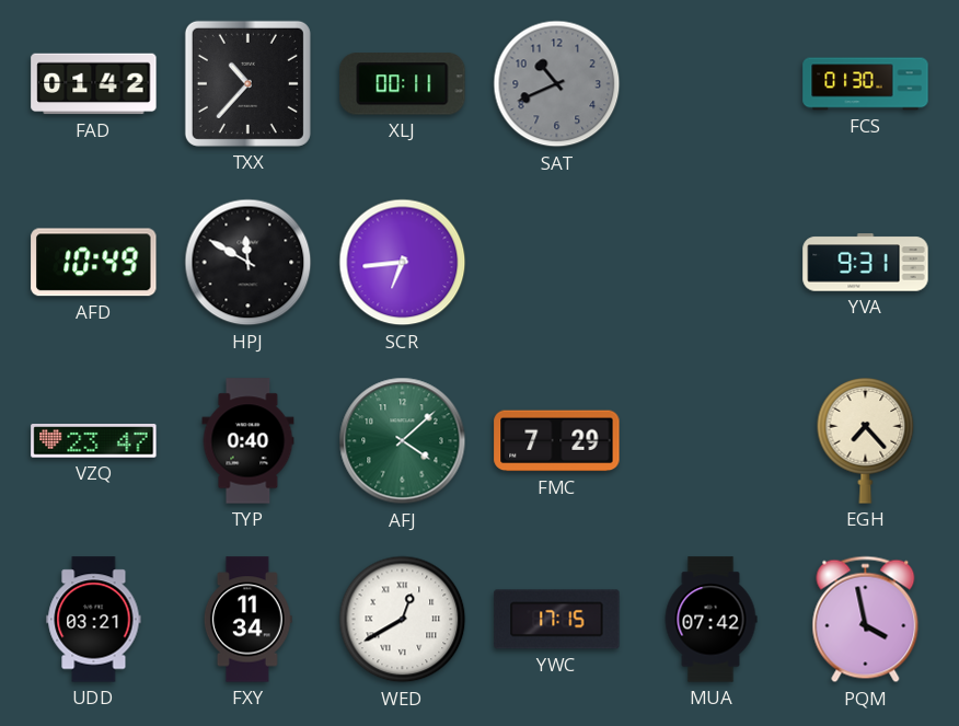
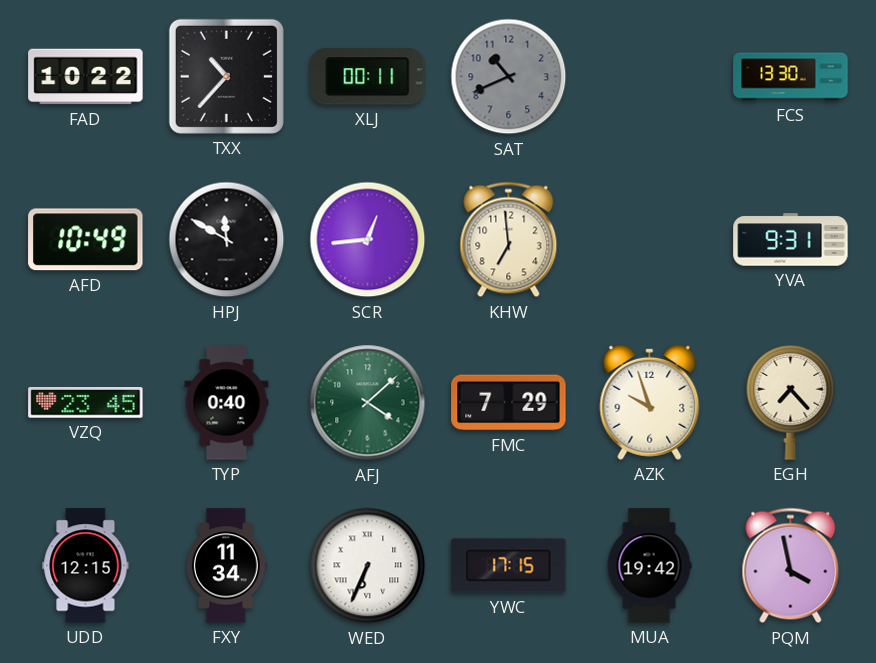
FAD: 01:42 -> 10:22 (86, 77)
FCS: 01:30 -> 13:30 (791, 77)
SCR: 6:44 -> 12:44 (368, 240)
KHW: none -> 6:59 (509, 240)
VZQ: 23:47 -> 23:45 (86, 403)
AZK: none -> 9:57 (650, 402)
UDD: 03:21 -> 12:15 (86, 566)
WED: 12:40 -> 6:34 (368, 566)
MUA: 07:42 -> 19:42 (649, 566)
